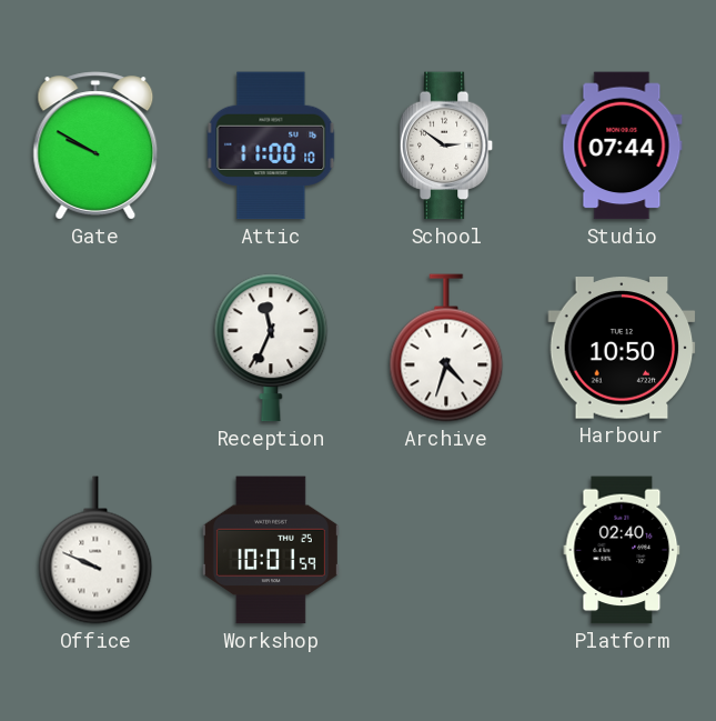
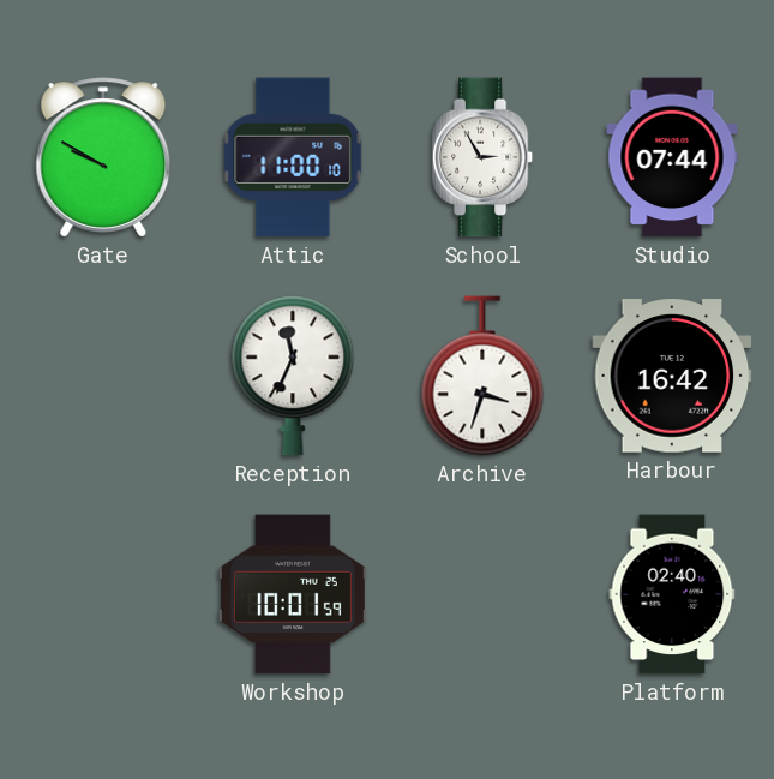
School: 2:51 -> 2:55 (482, 157)
Archive: 4:33 -> 3:33 (482, 376)
Harbour: 10:50 -> 16:42 (672, 376)
Office: 9:49 -> none (95, 550)
